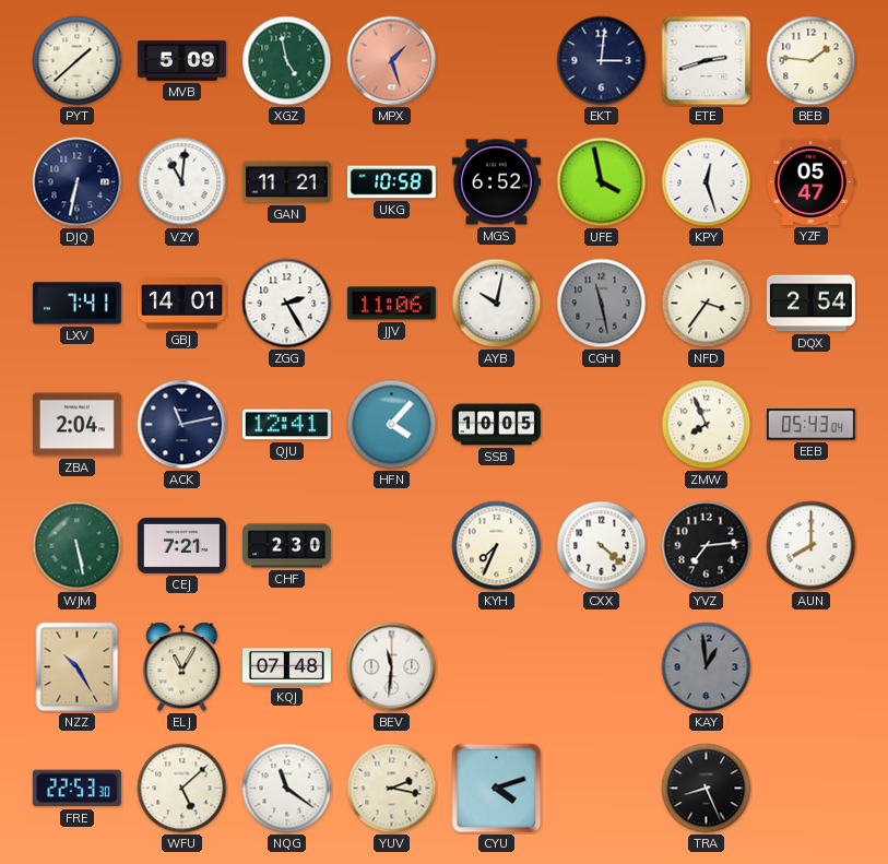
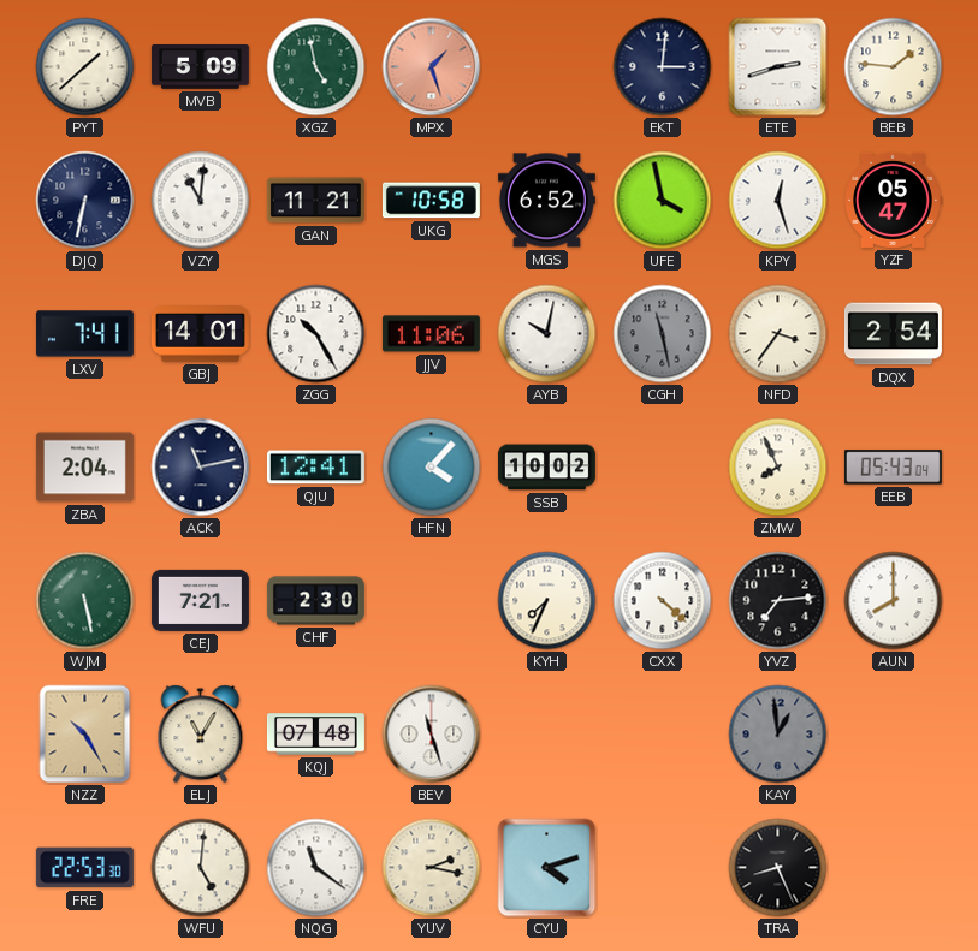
ZGG: 2:25 -> 10:25 (316, 334)
SSB: 10:05 -> 10:02 (546, 468)
BEV: 11:31 -> 11:27 (432, 735)
WFU: 5:08 -> 5:01 (201, 868)
